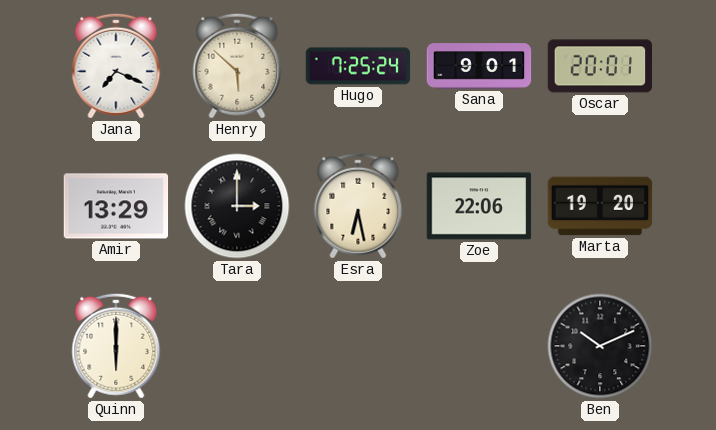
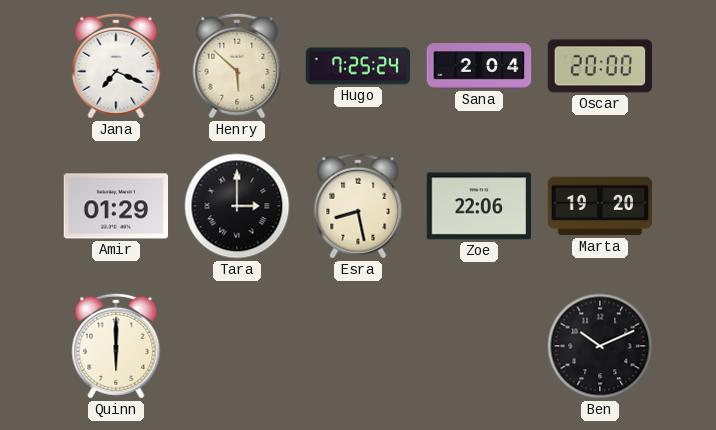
Sana: 9:01 -> 2:04 (479, 66)
Oscar: 20:01 -> 20:00 (600, 66)
Amir: 13:29 -> 01:29 (116, 206)
Esra: 6:28 -> 8:28 (358, 206)
